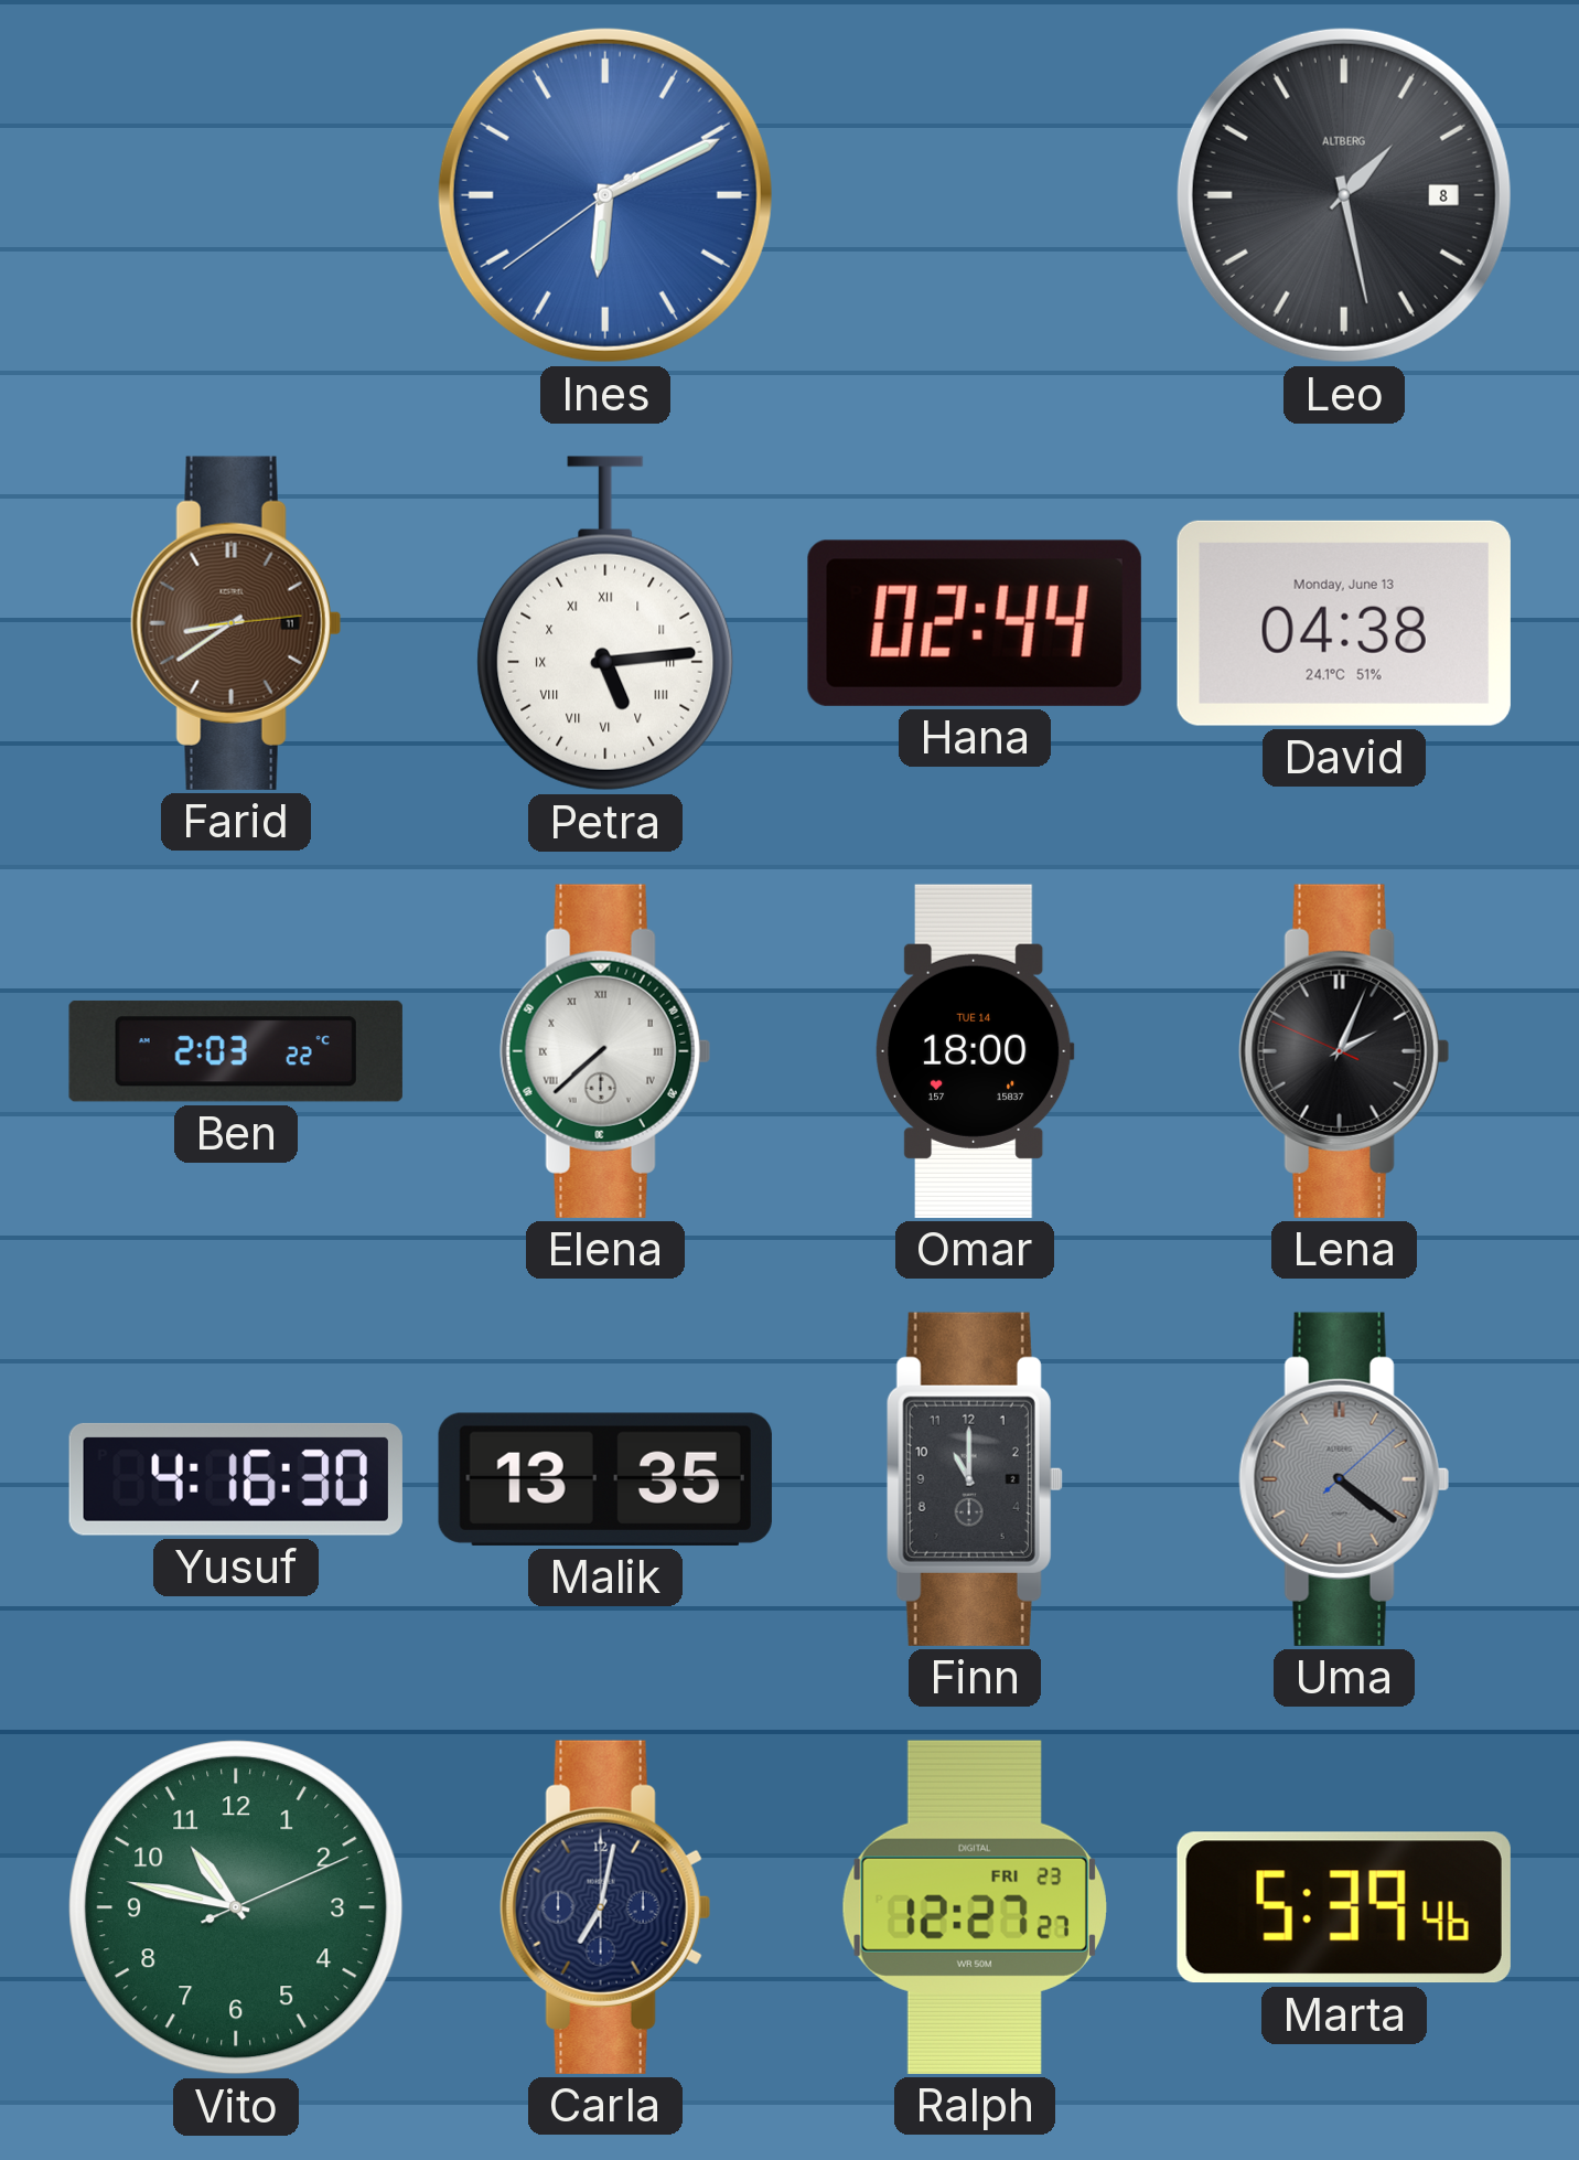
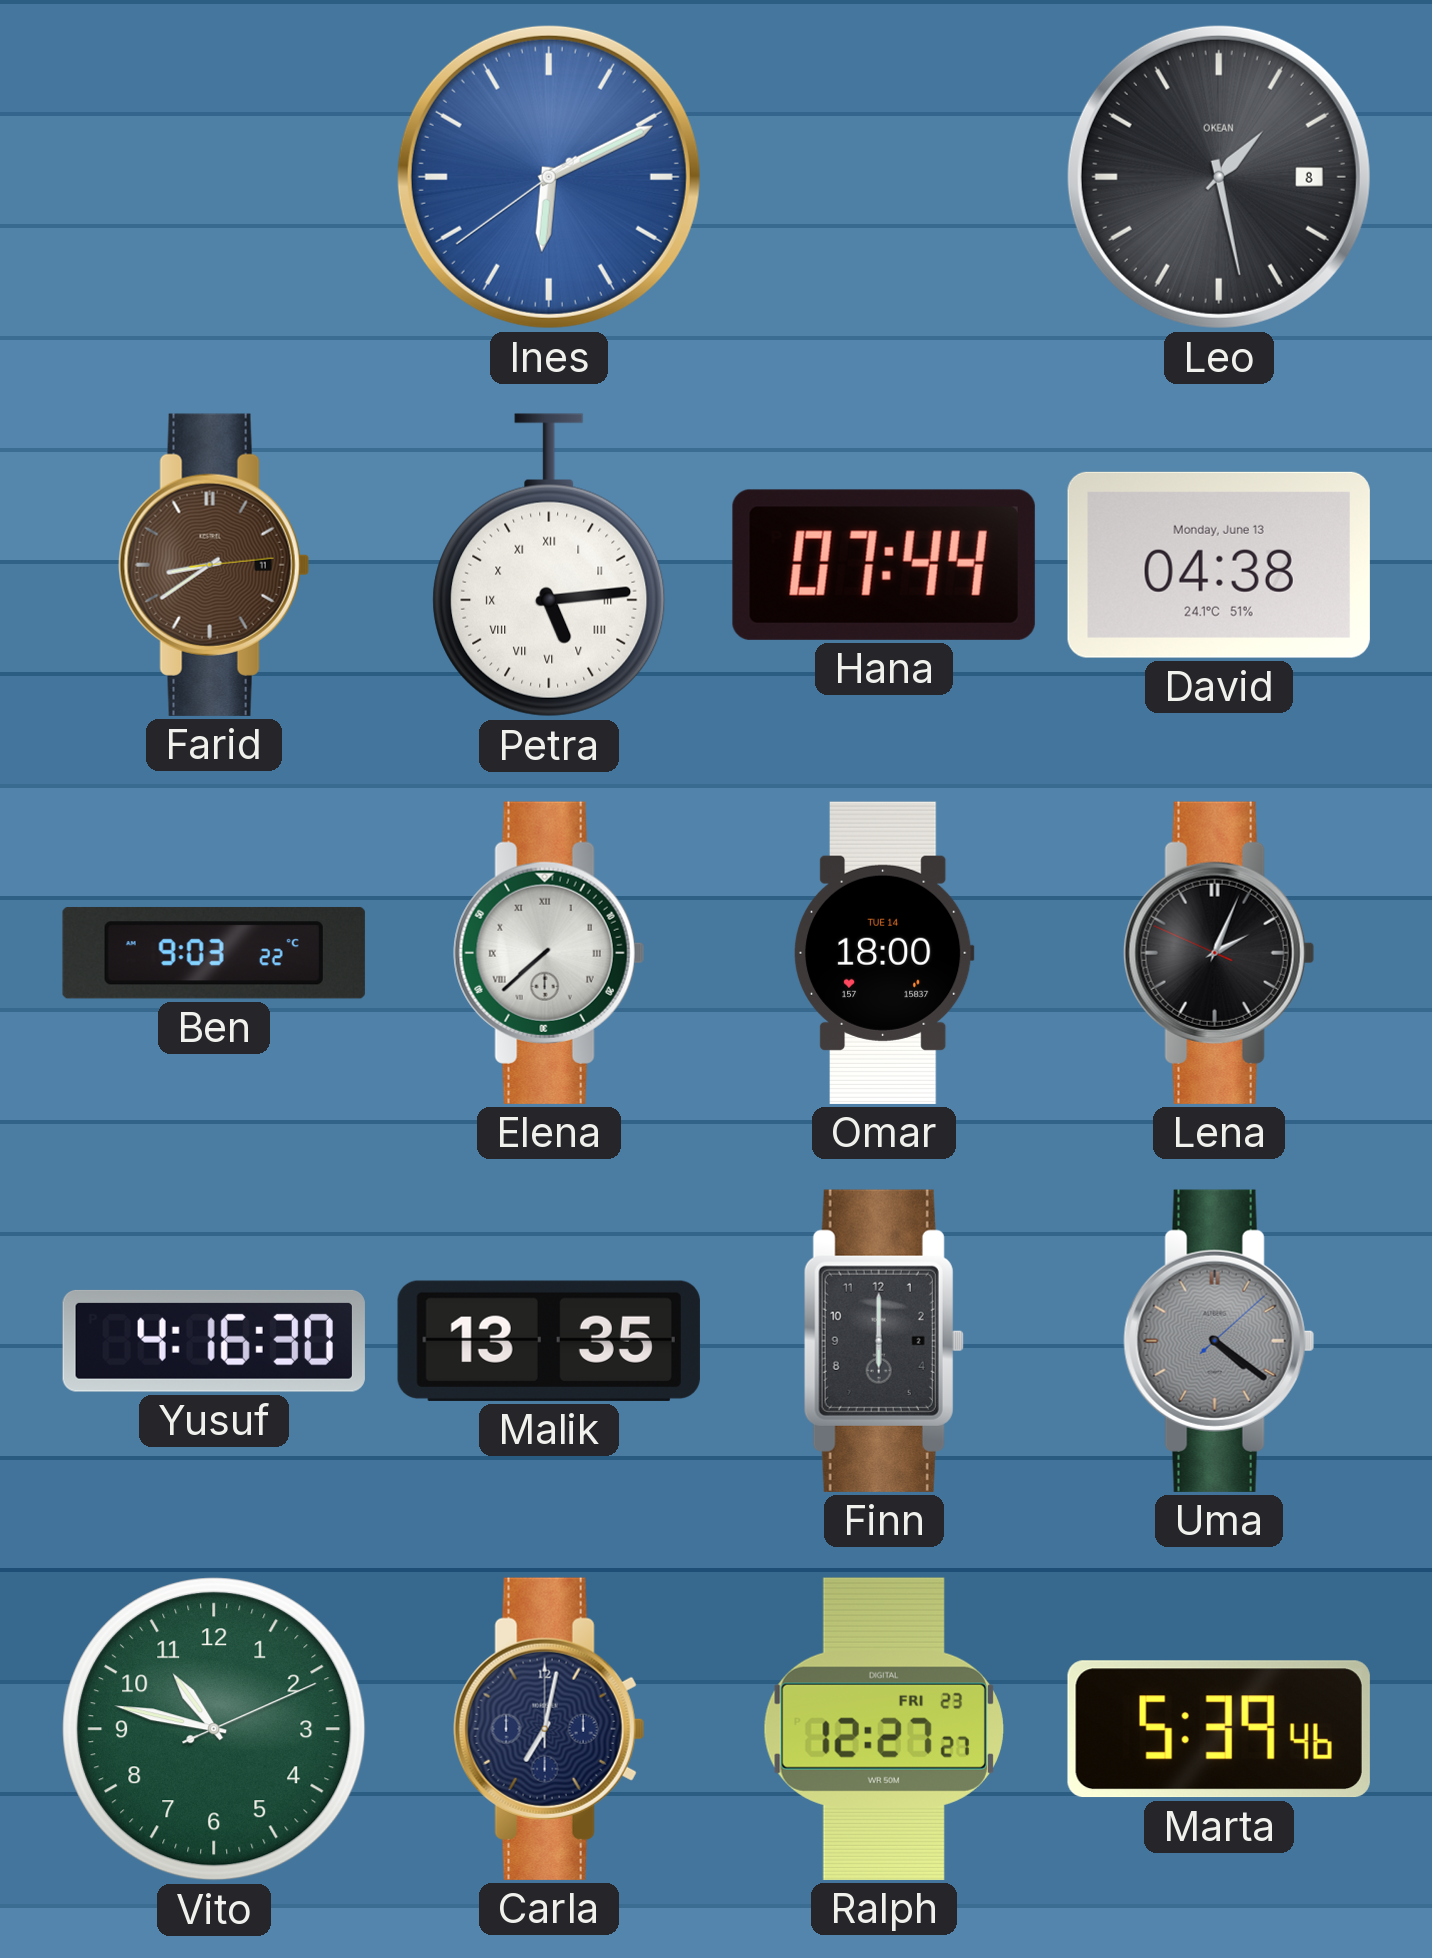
Leo brand: ALTBERG -> OKEAN (1219, 177)
Hana: 02:44 -> 07:44 (884, 565)
Ben: 2:03 -> 9:03 (214, 953)
Finn: 11:00 -> 6:00 (884, 1341)
